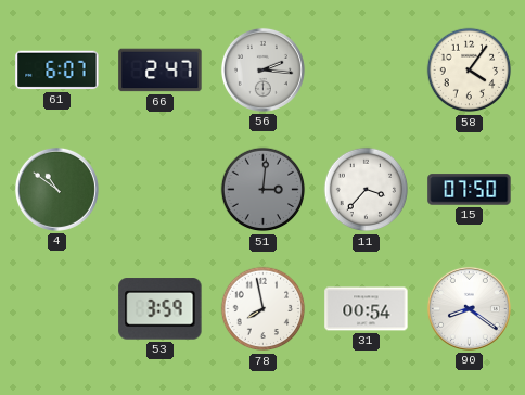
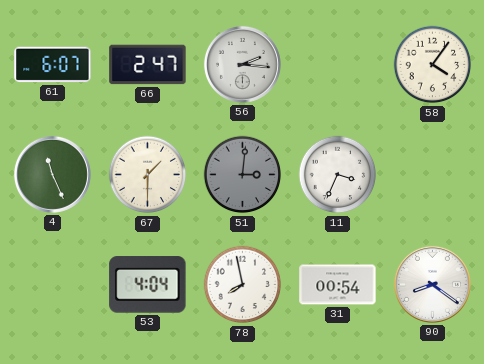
4: 10:51 -> 11:26 (52, 174)
67: none -> 1:30 (148, 175)
11: 3:37 -> 3:34 (338, 175)
15: 07:50 -> none (470, 190)
53: 3:59 -> 4:04 (148, 285)
